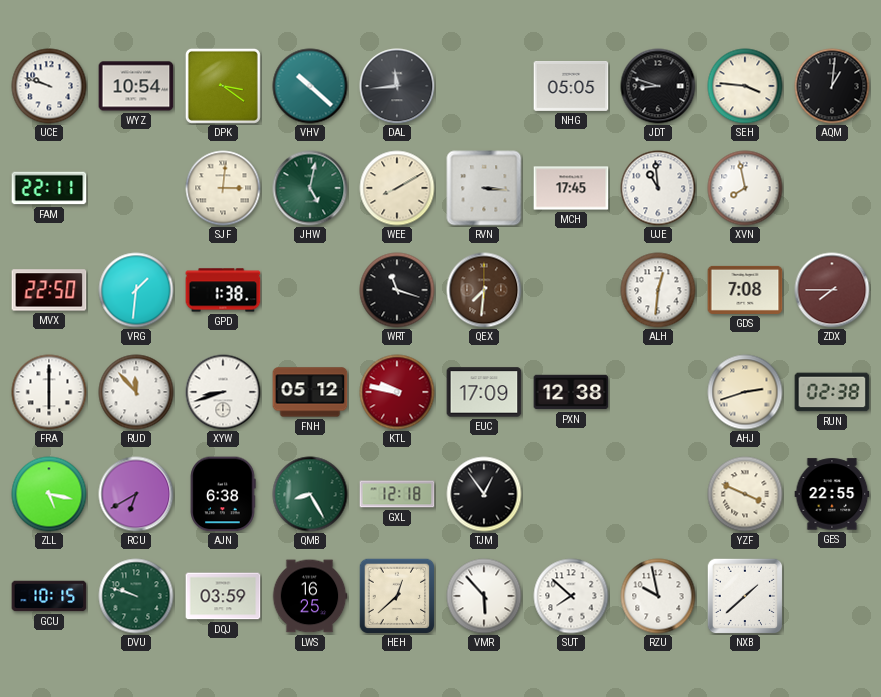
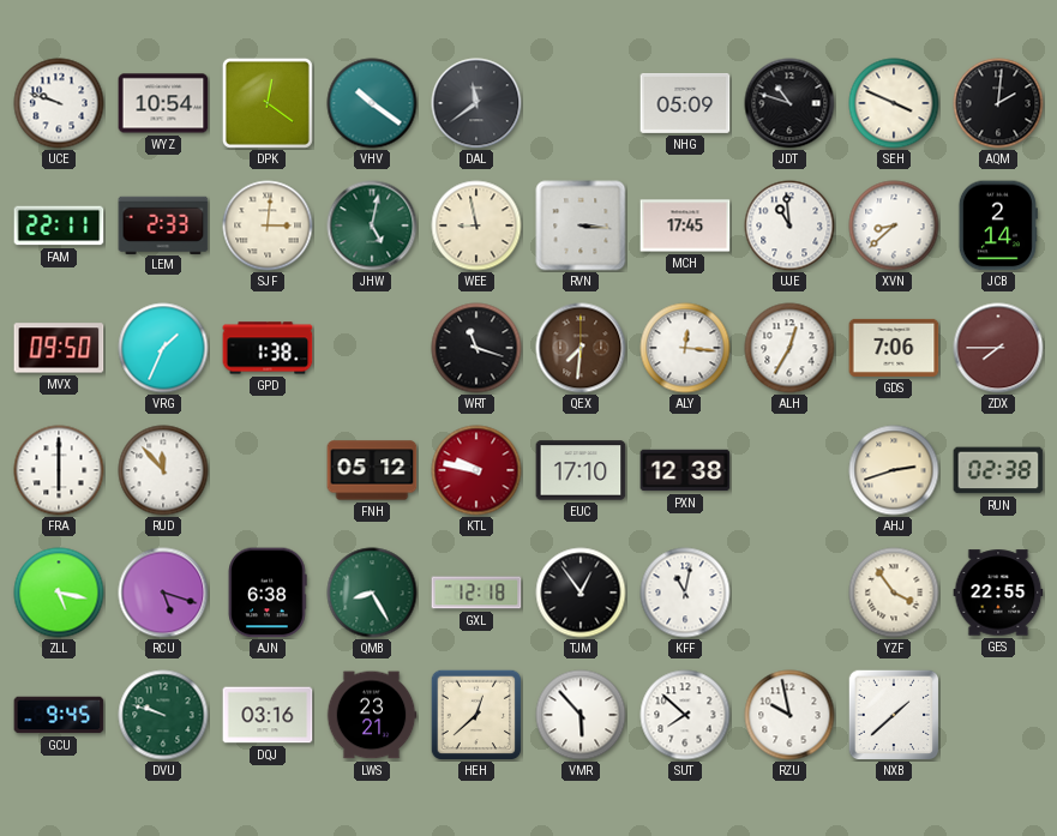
DPK: 3:21 -> 12:21 (268, 103)
VHV: 10:22 -> 10:21 (372, 103)
DAL: 11:44 -> 11:39 (476, 103)
NHG: 05:05 -> 05:09 (685, 103)
JDT: 8:48 -> 10:48 (789, 103)
SEH: 3:46 -> 3:49 (894, 103)
AQM: 1:01 -> 2:01 (998, 103)
LEM: none -> 2:33 (163, 224)
WEE: 8:10 -> 8:58 (476, 225)
XVN: 7:58 -> 8:38 (894, 225)
JCB: none -> 2:14 (998, 225)
MVX: 22:50 -> 09:50 (59, 348)
VRG: 1:31 -> 1:34 (163, 348)
ALY: none -> 12:16 (685, 348)
ALH: 12:31 -> 12:35 (789, 348)
GDS: 7:08 -> 7:06 (894, 348)
XYW: 8:42 -> none (223, 392)
EUC: 17:09 -> 17:10 (581, 470)
RCU: 6:40 -> 5:18 (163, 593)
KFF: none -> 11:02 (685, 593)
YZF: 3:49 -> 3:54 (894, 593)
GCU: 10:15 -> 9:45 (59, 715)
DQJ: 03:59 -> 03:16 (268, 715)
LWS: 16:25 -> 23:21 (372, 715)
